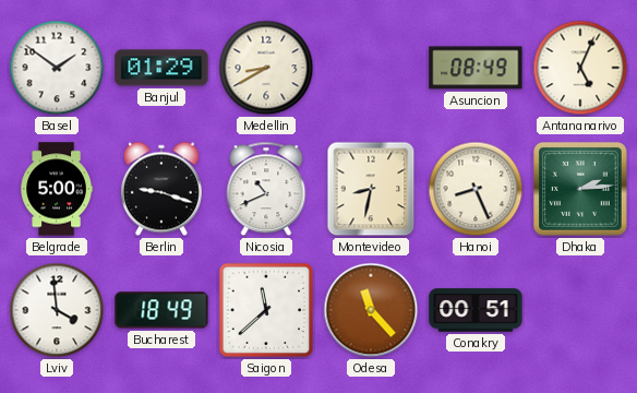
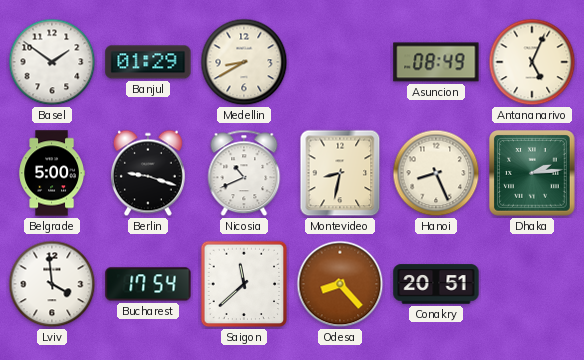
Bucharest: 18:49 -> 17:54 (148, 284)
Odesa: 11:23 -> 8:23 (340, 284)
Conakry: 00:51 -> 20:51 (436, 284)
